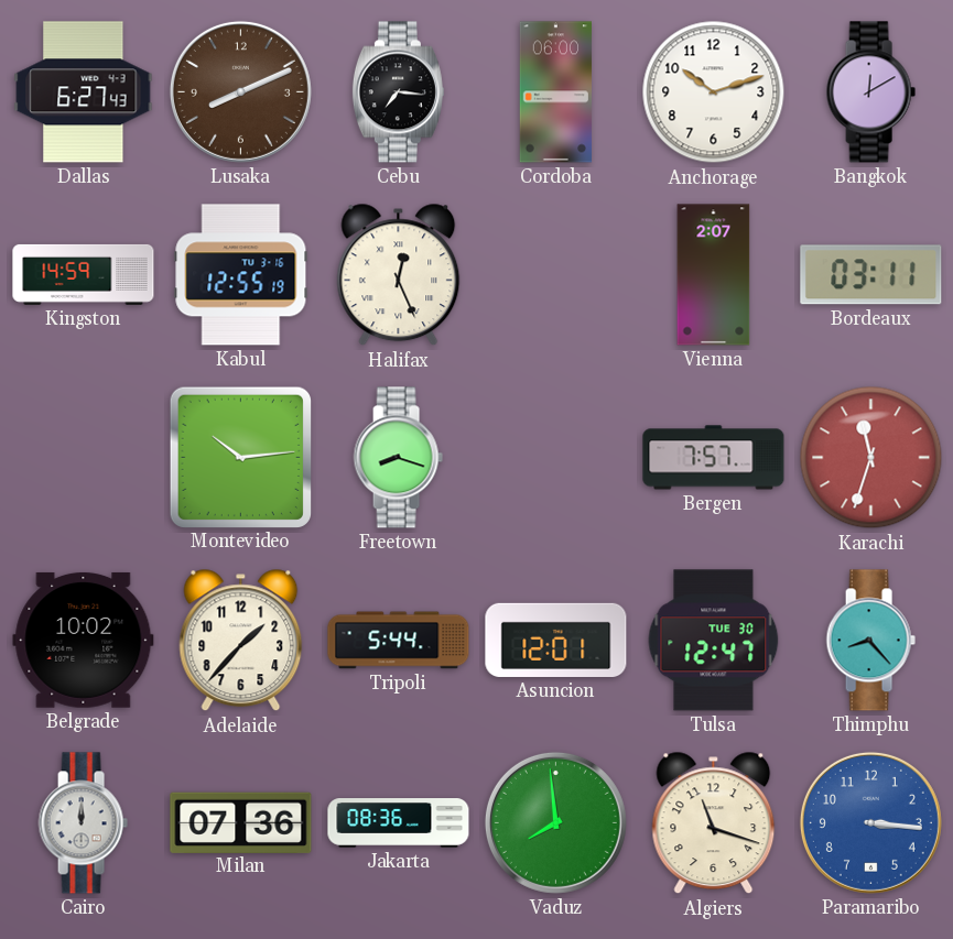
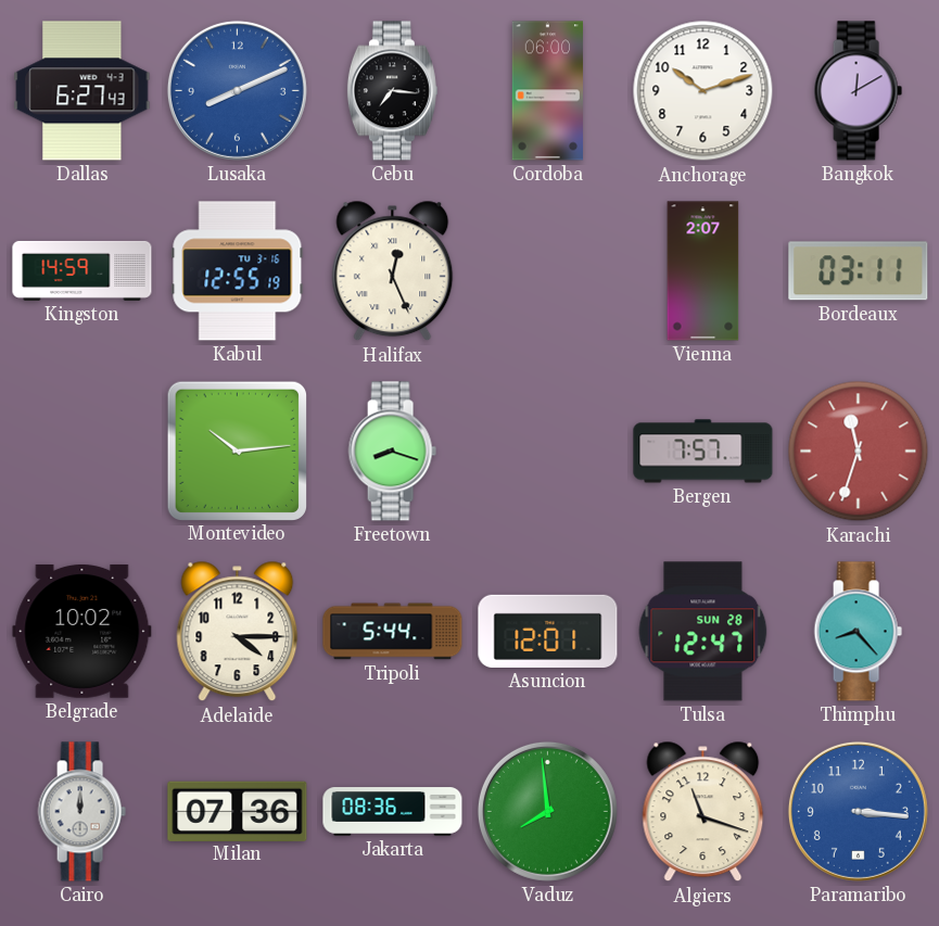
Lusaka dial: brown -> blue (237, 90)
Adelaide: 1:37 -> 4:15 (238, 632)
Tulsa date: TUE 30 -> SUN 28 (703, 632)
